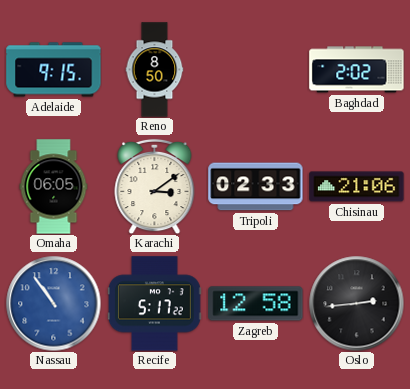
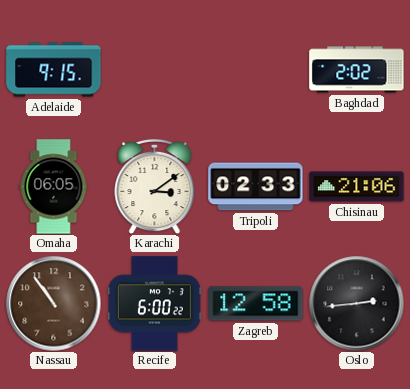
Reno: 8:50 -> none (155, 70)
Nassau dial: blue -> brown (53, 303)
Recife: 5:17 -> 6:00 (154, 304)
